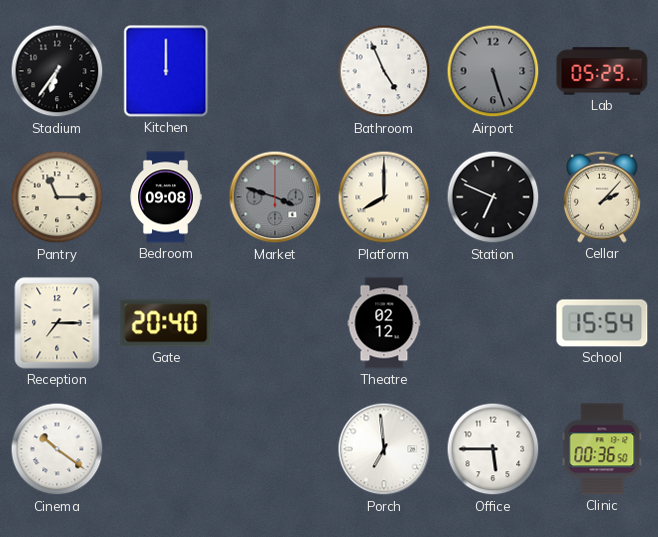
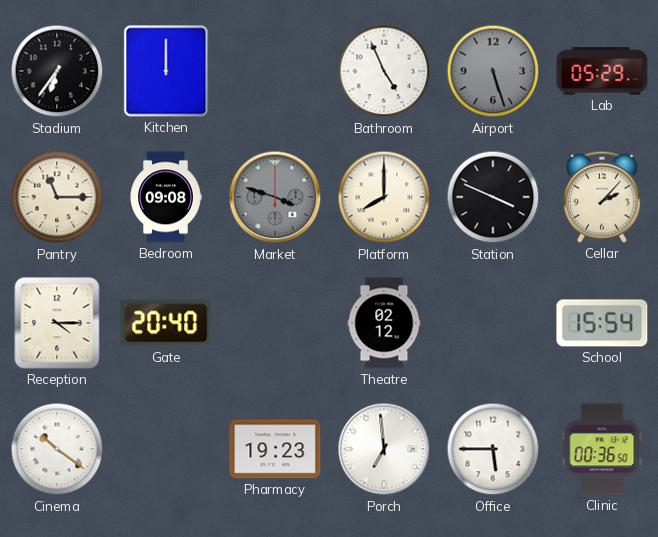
Station: 6:49 -> 3:49 (493, 197)
Reception: 7:15 -> 4:15 (57, 323)
Pharmacy: none -> 19:23 (275, 449)
